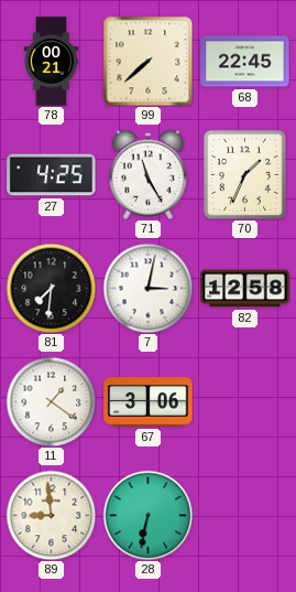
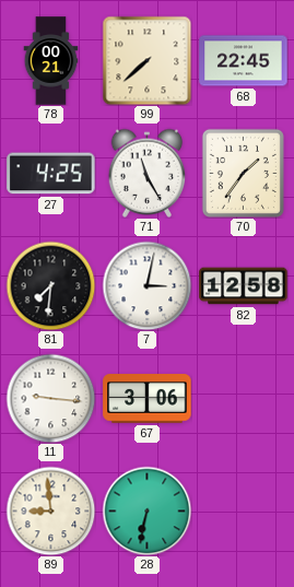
70: 1:34 -> 1:36 (243, 173)
11: 1:21 -> 9:16 (50, 398)
